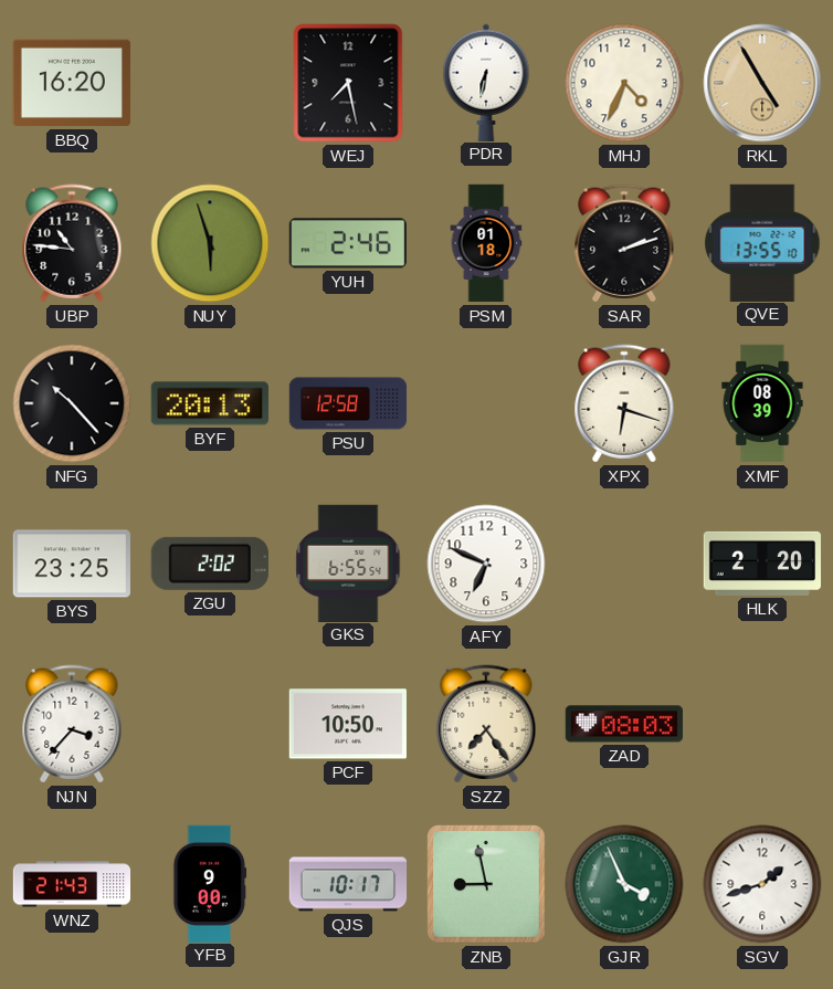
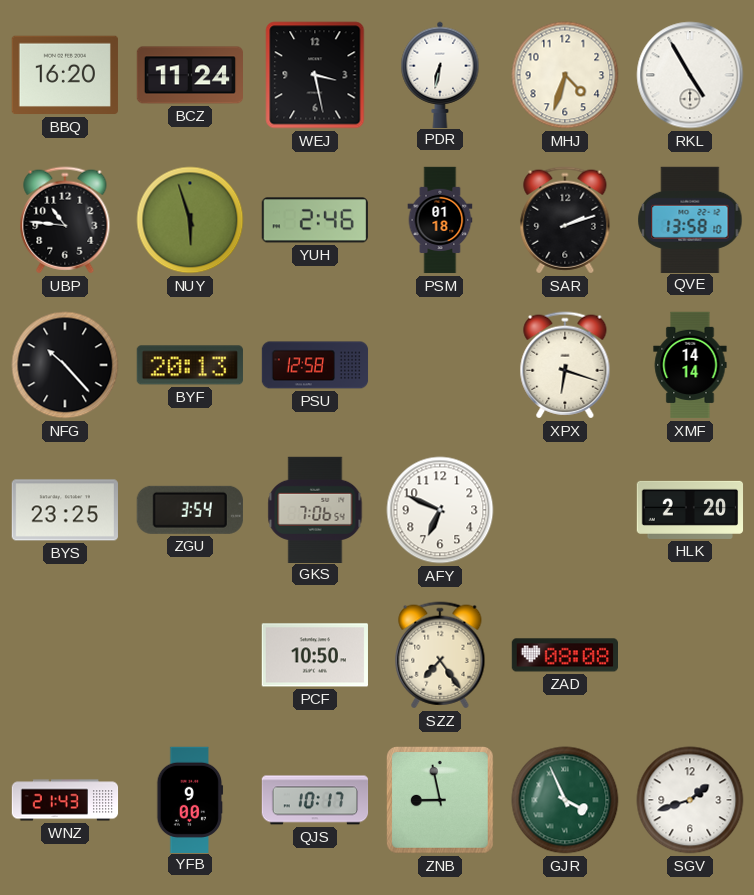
BCZ: none -> 11:24 (190, 75)
WEJ: 7:28 -> 3:28 (315, 75)
MHJ: 4:34 -> 4:33 (565, 75)
RKL dial: champagne -> white (690, 75)
QVE: 13:55 -> 13:58 (690, 219)
XMF: 08:39 -> 14:14 (690, 365)
ZGU: 2:02 -> 3:54 (190, 510)
GKS: 6:55 -> 7:06 (315, 509)
NJN: 3:37 -> none (72, 724)
ZAD: 08:03 -> 08:08 (564, 655)
